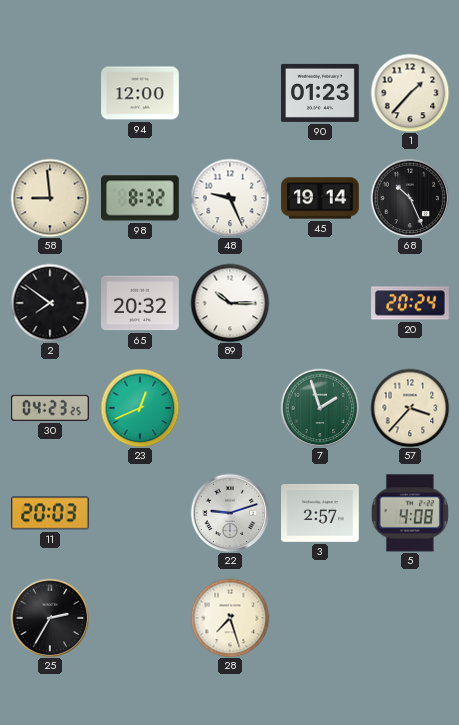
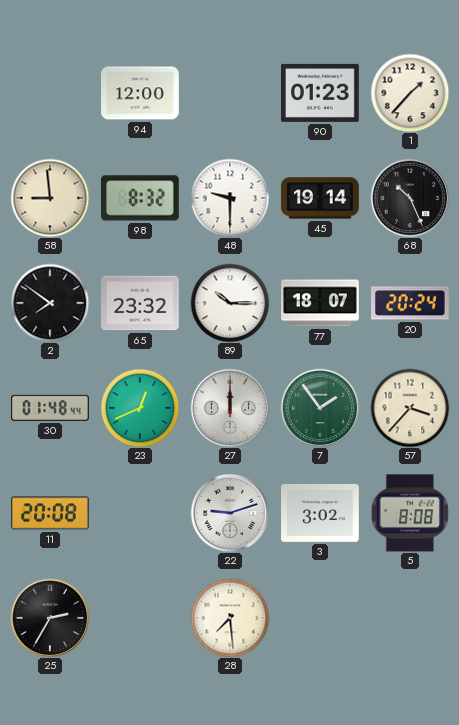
48: 9:26 -> 9:30 (230, 198)
65: 20:32 -> 23:32 (140, 303)
77: none -> 18:07 (320, 303)
30: 04:23 -> 01:48 (51, 408)
27: none -> 12:00 (230, 408)
7: 1:57 -> 1:54 (320, 408)
11: 20:03 -> 20:08 (51, 513)
3: 2:57 -> 3:02 (320, 513)
5: 4:08 -> 8:08 (410, 513)
28: 7:27 -> 7:29 (230, 618)
